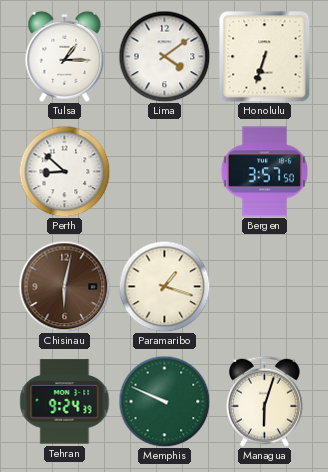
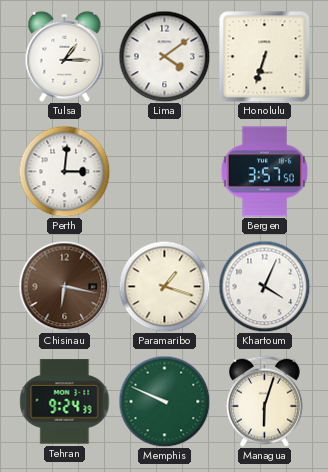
Perth: 8:52 -> 3:01 (64, 171)
Chisinau: 6:02 -> 6:17 (64, 286)
Khartoum: none -> 4:04 (264, 286)
